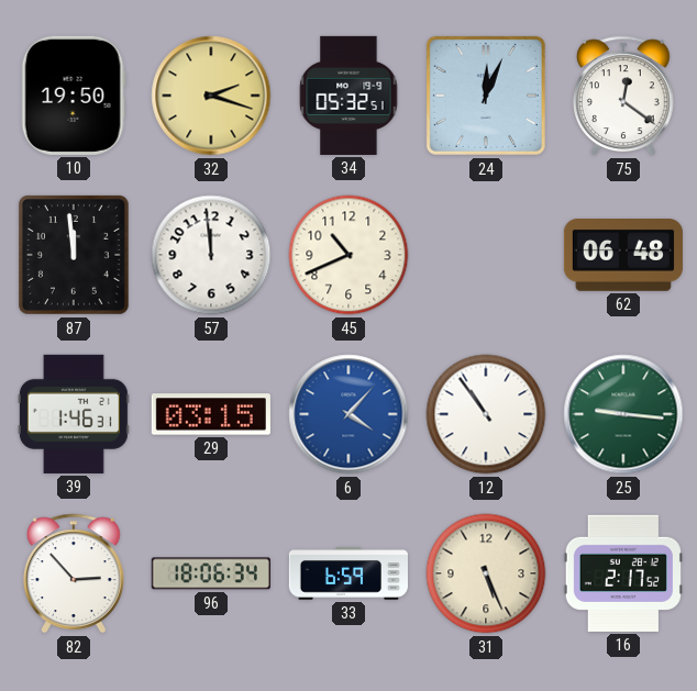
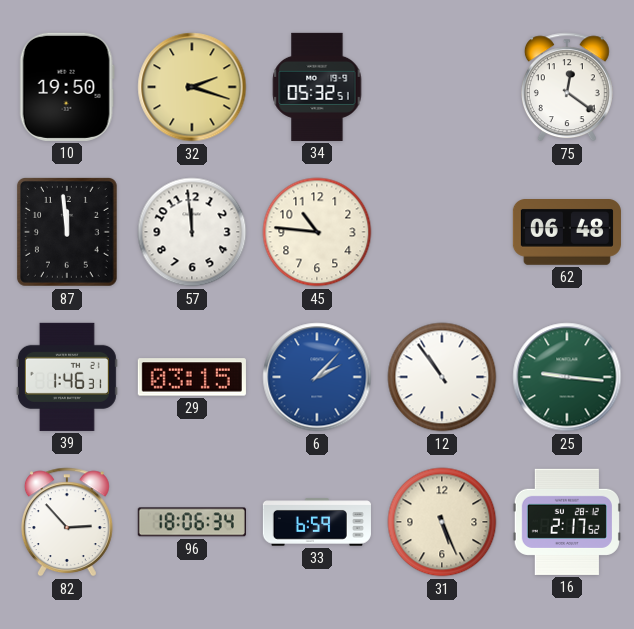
24: 12:04 -> none (486, 96)
45: 10:41 -> 10:46 (317, 232)
6: 4:07 -> 2:07 (317, 377)
